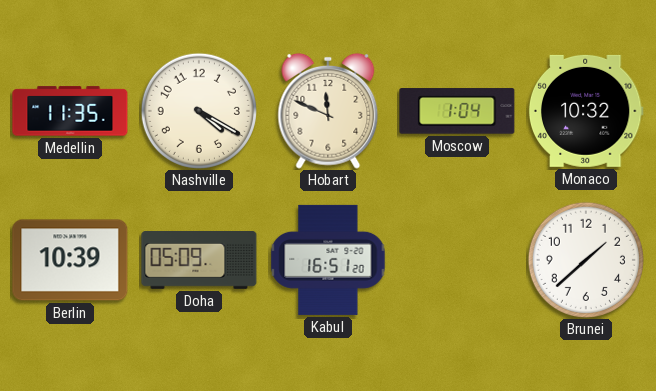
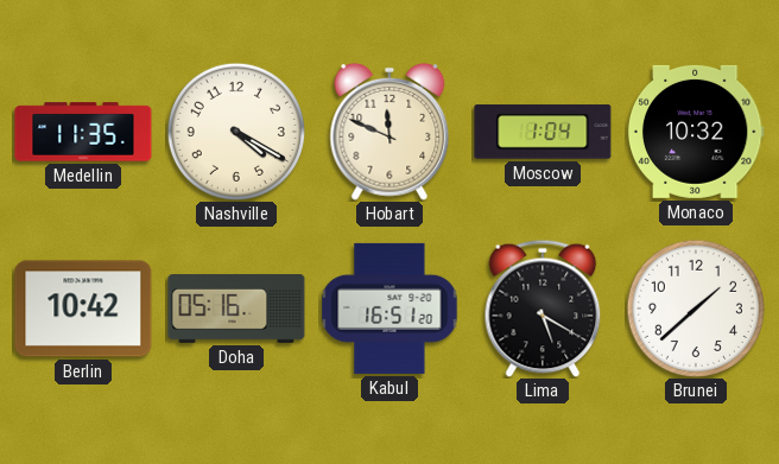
Berlin: 10:39 -> 10:42 (83, 309)
Doha: 05:09 -> 05:16 (236, 310)
Lima: none -> 5:20 (543, 309)
